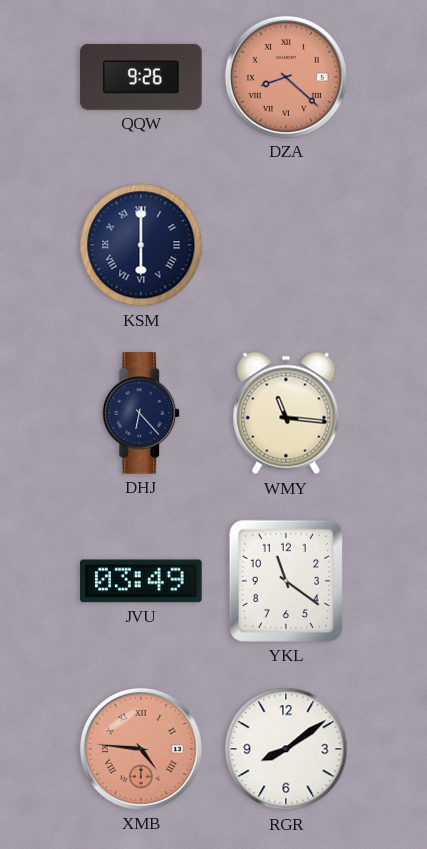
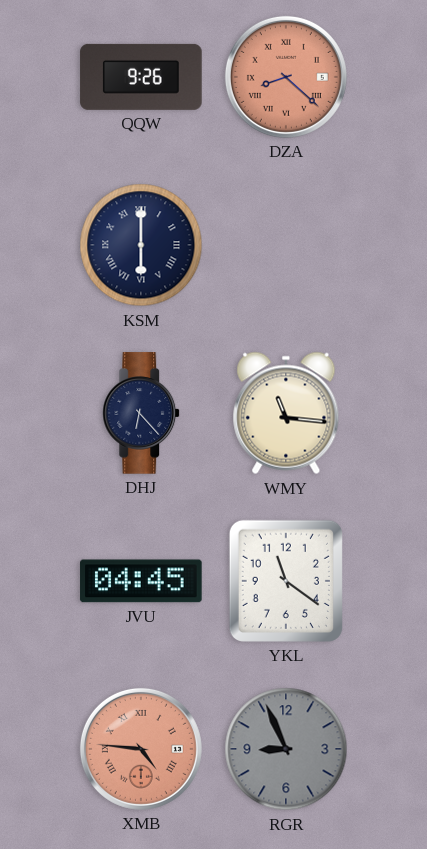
JVU: 03:49 -> 04:45 (141, 581)
RGR: 8:09 -> 8:56 (286, 749)
RGR dial: white -> grey (286, 749)
